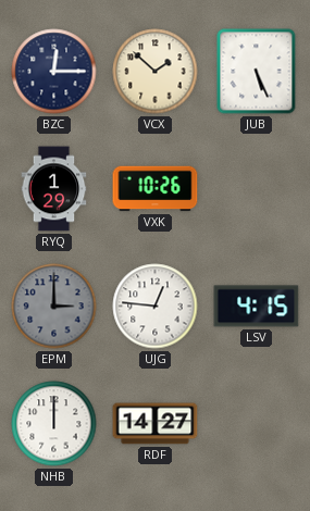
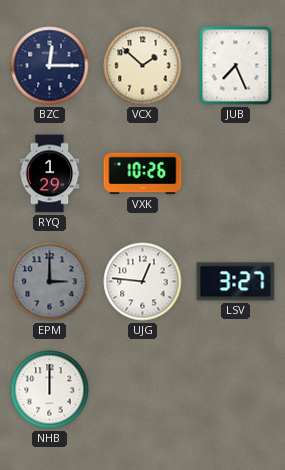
JUB: 5:26 -> 7:26 (236, 66)
LSV: 4:15 -> 3:27 (236, 282)
RDF: 14:27 -> none (156, 424)
